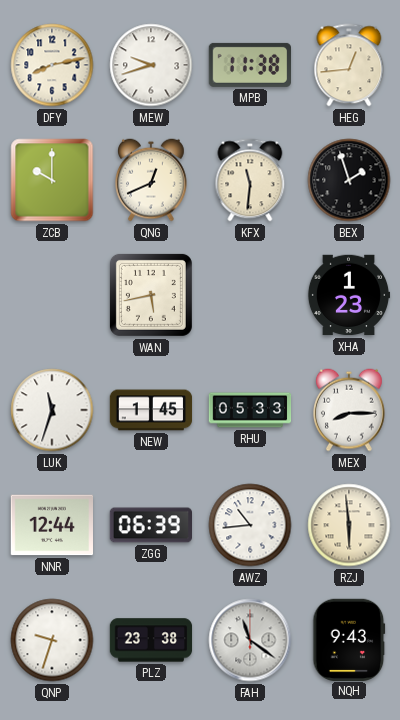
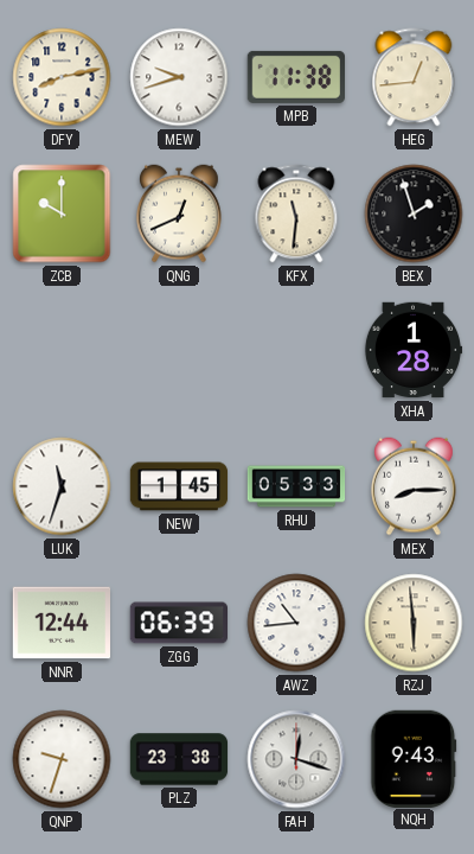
WAN: 5:43 -> none (151, 295)
XHA: 1:23 -> 1:28 (414, 350)
FAH: 11:21 -> 12:18 (296, 759)
